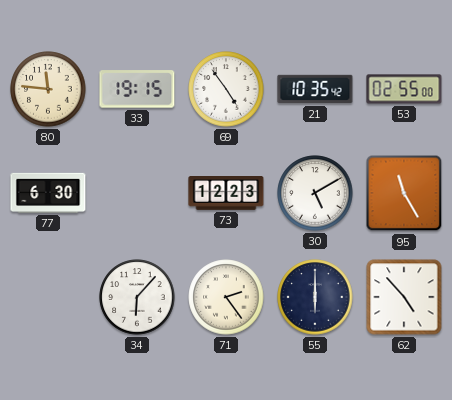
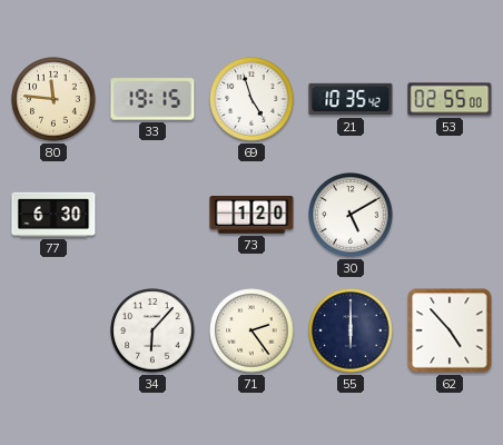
69: 4:54 -> 4:57 (251, 99)
73: 12:23 -> 1:20 (251, 216)
95: 11:25 -> none (404, 193)
